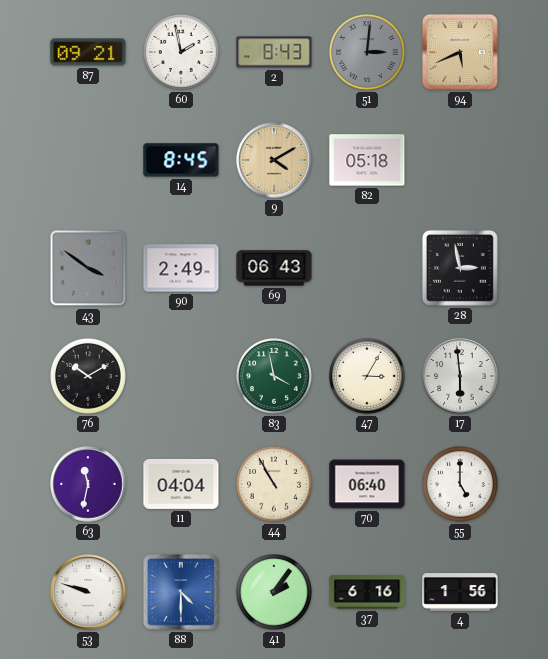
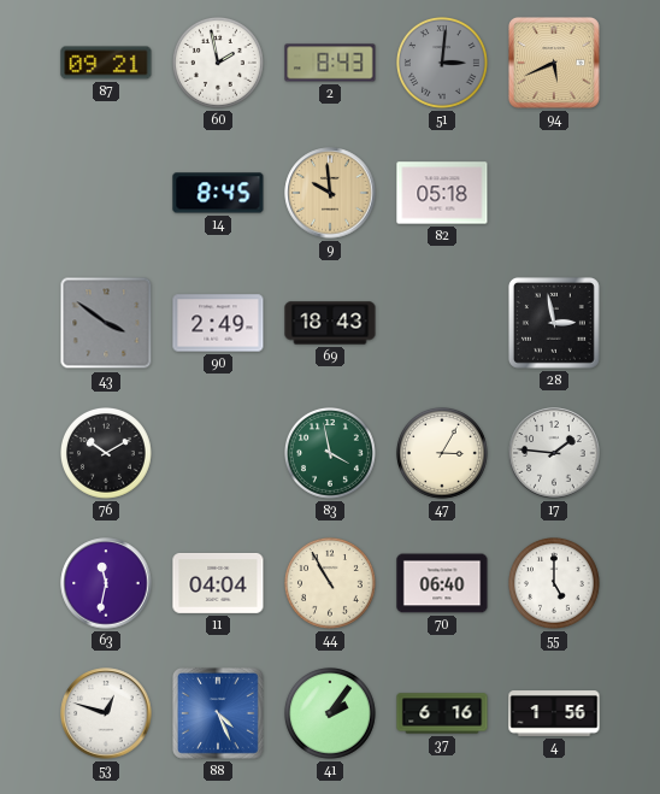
9: 4:10 -> 9:59 (330, 193)
69: 06:43 -> 18:43 (330, 323)
17: 5:59 -> 1:46 (554, 453)
53: 9:48 -> 12:48 (106, 713)
88: 4:30 -> 4:26 (218, 713)
